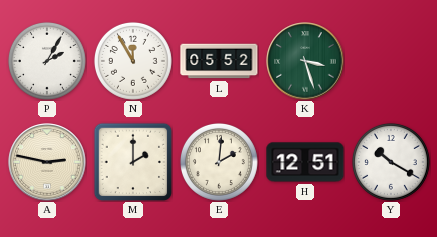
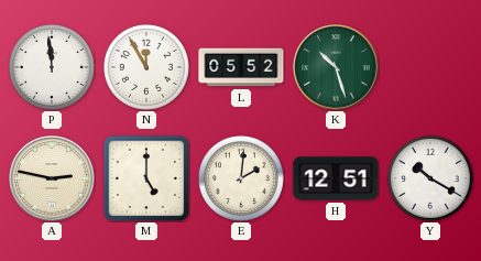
P: 2:05 -> 11:59 (52, 67)
K: 3:27 -> 10:27 (336, 67)
M: 2:00 -> 5:00 (145, 178)
